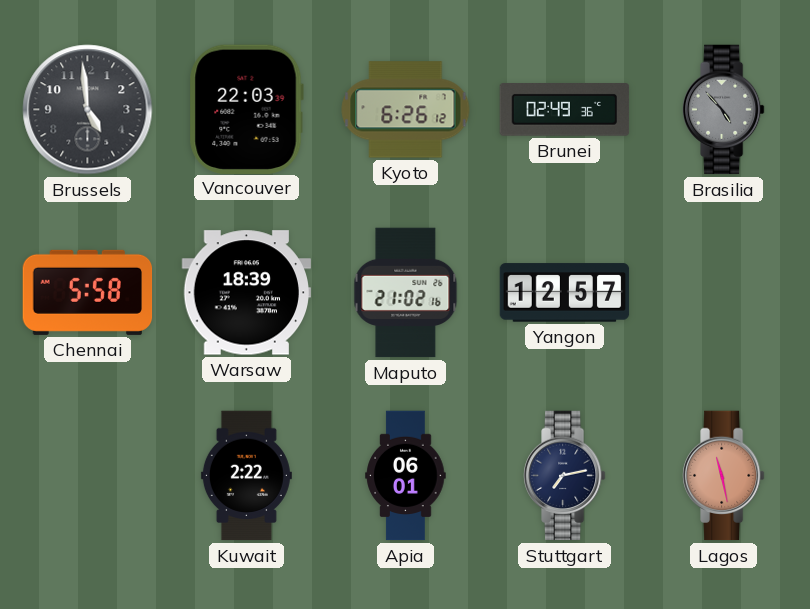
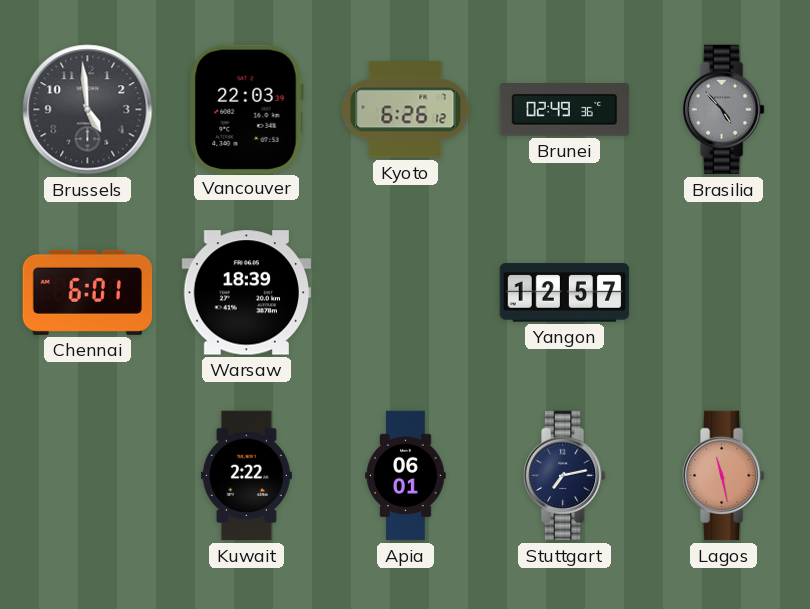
Chennai: 5:58 -> 6:01 (88, 292)
Maputo: 21:02 -> none (406, 293)
